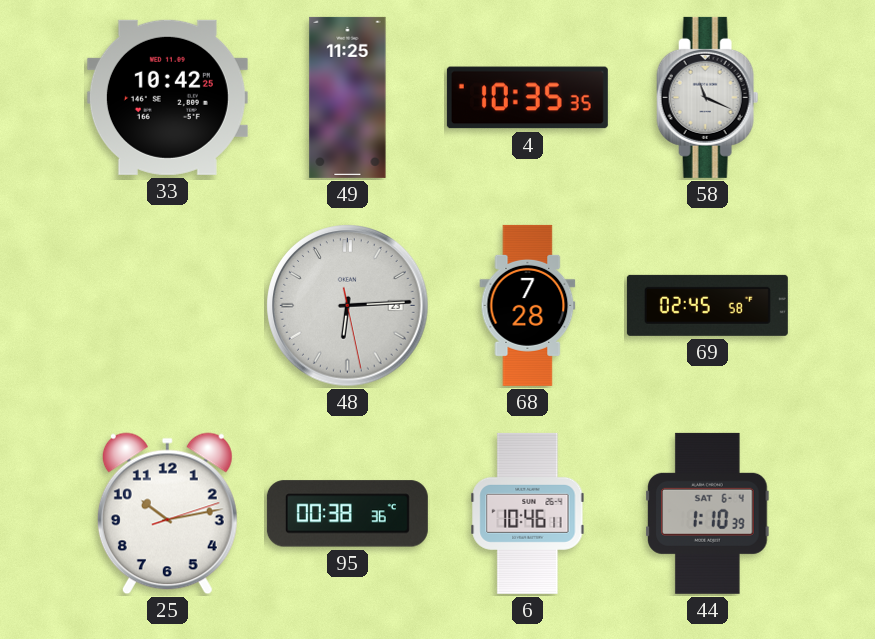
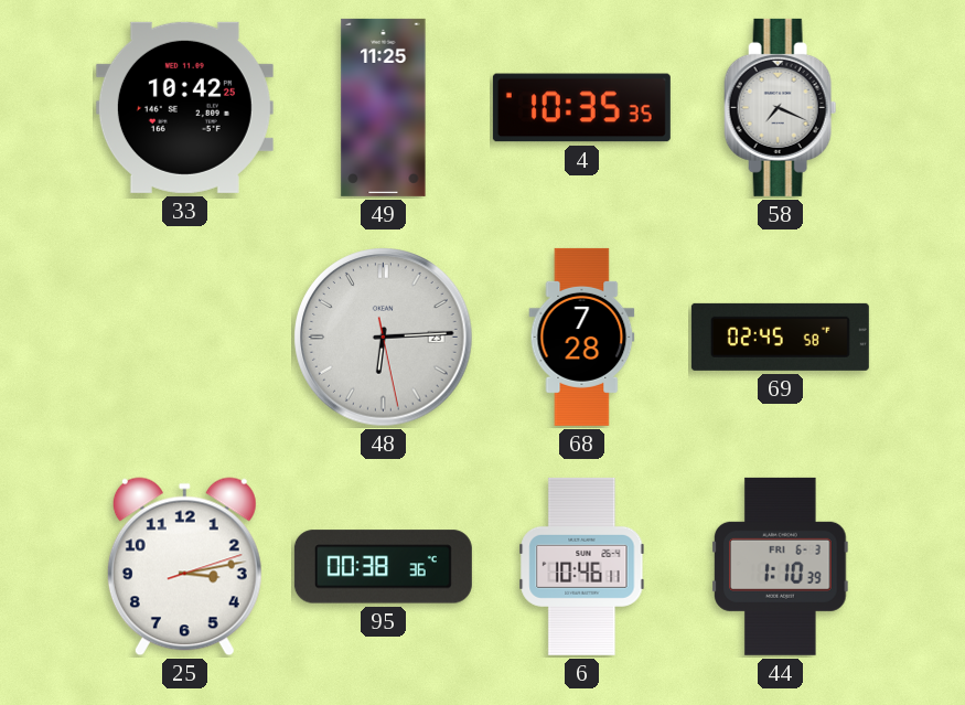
58: 11:19 -> 7:19 (781, 107)
25: 10:13 -> 3:13 (184, 567)
44 date: SAT 6-4 -> FRI 6-3 (781, 566)
